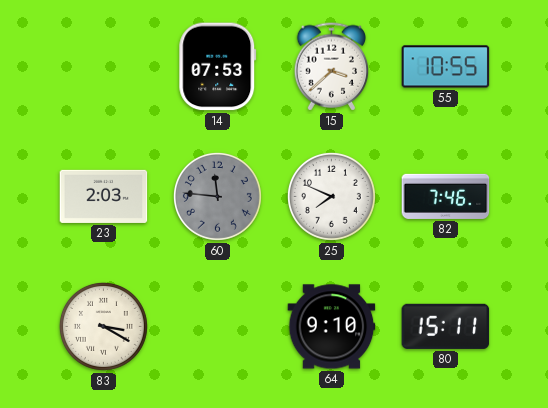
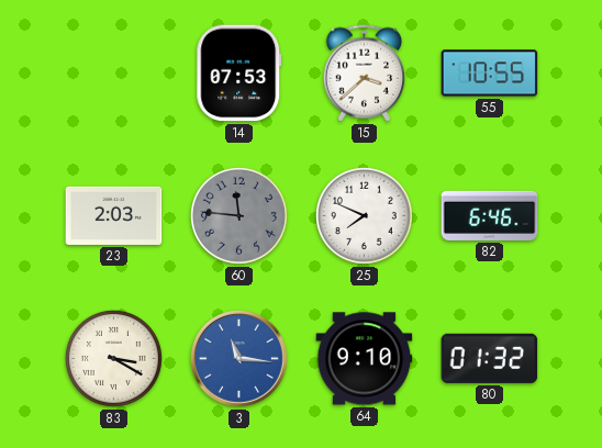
82: 7:46 -> 6:46 (490, 215)
3: none -> 11:16 (238, 358)
80: 15:11 -> 01:32 (490, 358)
